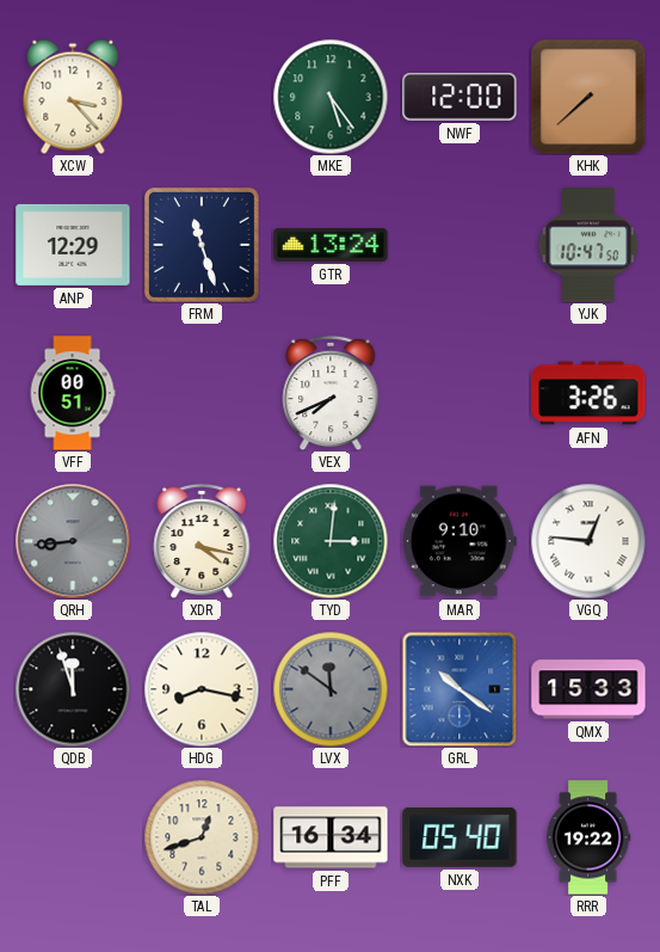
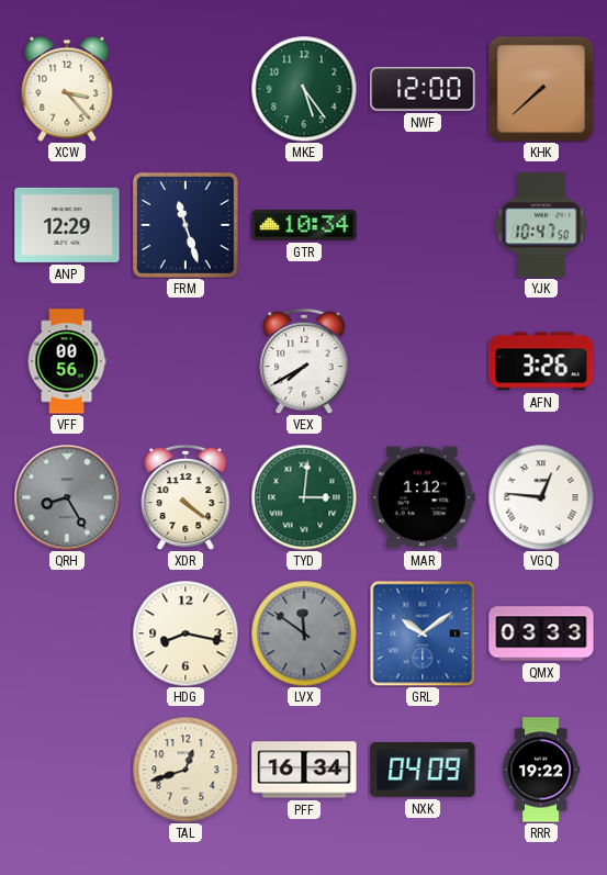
GTR: 13:24 -> 10:34 (304, 225)
VFF: 00:51 -> 00:56 (67, 361)
VEX: 7:41 -> 7:40 (304, 361)
QRH: 8:44 -> 8:25 (67, 497)
XDR: 4:17 -> 4:21 (186, 497)
MAR: 9:10 -> 1:12 (423, 497)
QDB: 11:57 -> none (73, 689)
GRL: 10:21 -> 10:09 (423, 633)
QMX: 15:33 -> 03:33 (541, 633)
NXK: 05:40 -> 04:09 (423, 771)
